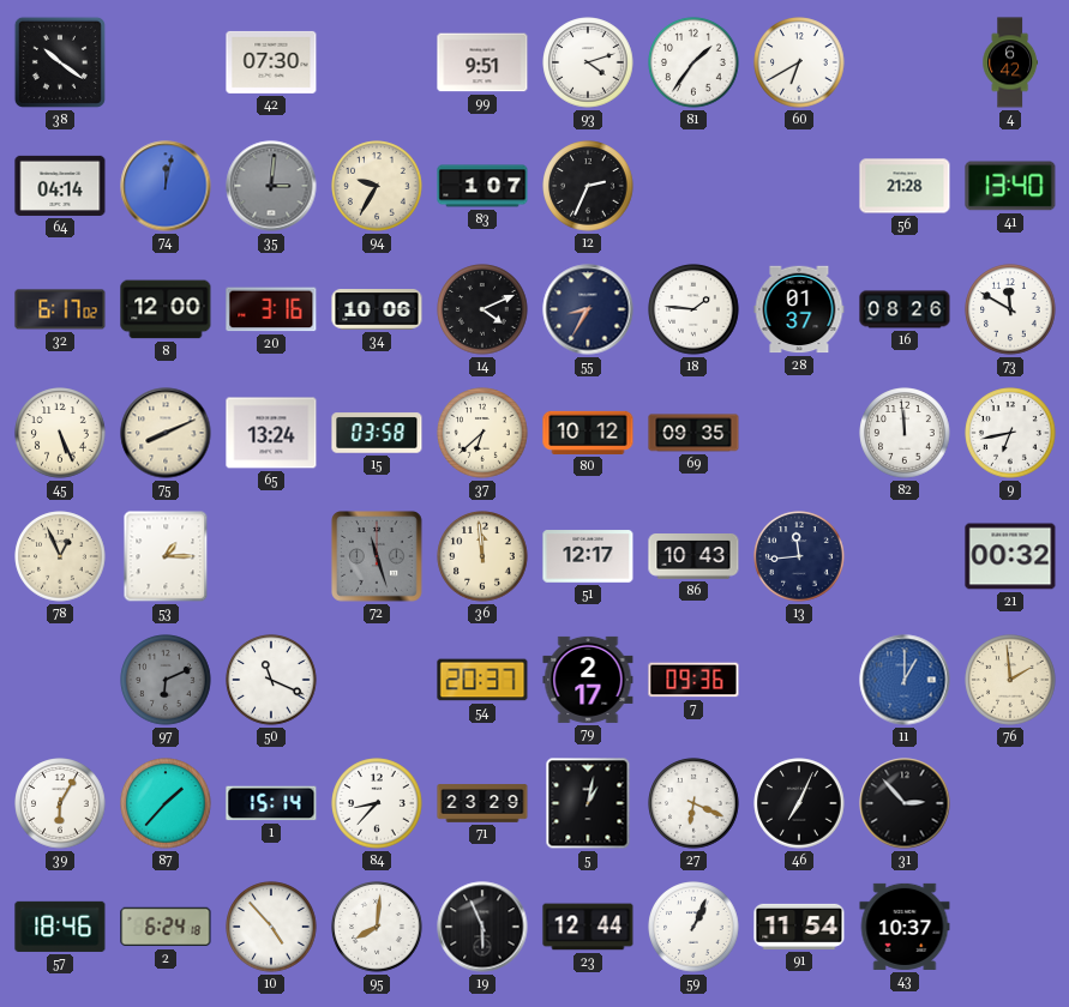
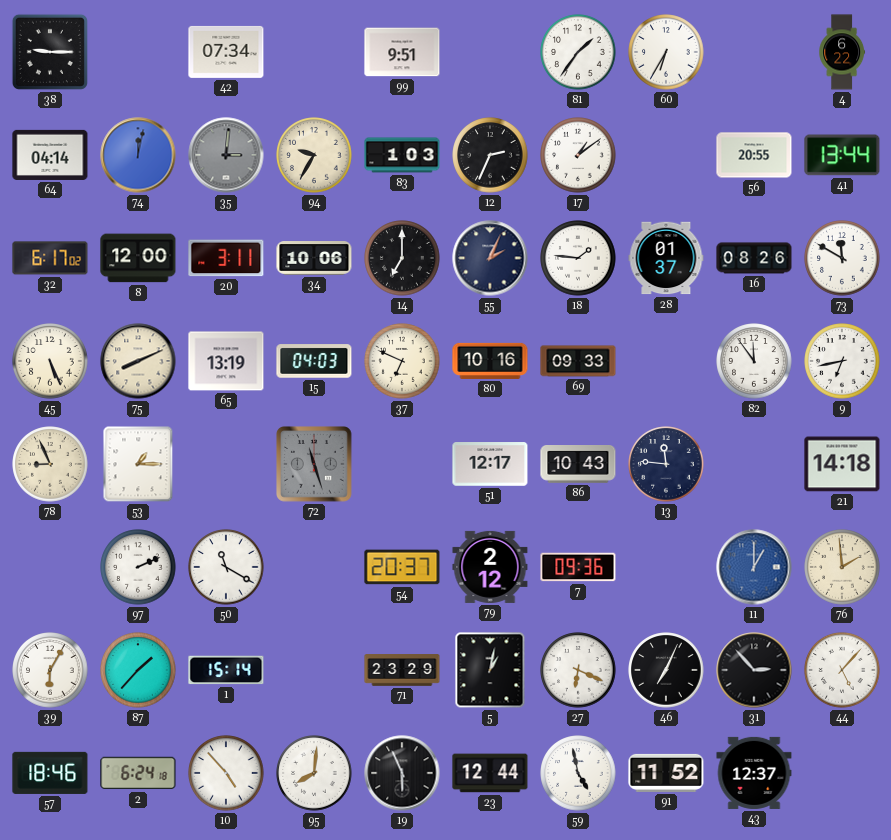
38: 10:21 -> 9:15 (50, 52)
42: 07:30 -> 07:34 (226, 52)
93: 4:12 -> none (588, 62)
60: 6:40 -> 6:35 (666, 52)
4: 6:42 -> 6:22 (842, 52)
83: 1:07 -> 1:03 (402, 155)
17: none -> 1:09 (578, 155)
56: 21:28 -> 20:55 (754, 155)
41: 13:40 -> 13:44 (842, 155)
20: 3:16 -> 3:11 (226, 258)
14: 4:11 -> 7:00 (402, 258)
55: 8:35 -> 2:04 (490, 258)
65: 13:24 -> 13:19 (226, 361)
15: 03:58 -> 04:03 (314, 361)
37: 6:38 -> 6:49 (402, 361)
80: 10:12 -> 10:16 (490, 361)
69: 09:35 -> 09:33 (578, 361)
82: 11:59 -> 11:54 (754, 361)
78: 12:56 -> 8:56 (50, 464)
36: 11:59 -> none (482, 556)
13: 11:44 -> 11:46 (666, 464)
21: 00:32 -> 14:18 (842, 464)
97: 6:11 -> 2:11 (138, 567)
97 dial: grey -> white (138, 567)
50: 11:19 -> 11:20 (226, 567)
79: 2:17 -> 2:12 (490, 567)
84: 8:37 -> none (377, 803)
44: none -> 5:07 (842, 670)
59: 1:04 -> 4:58 (578, 773)
91: 11:54 -> 11:52 (666, 773)
43: 10:37 -> 12:37 (754, 773)
